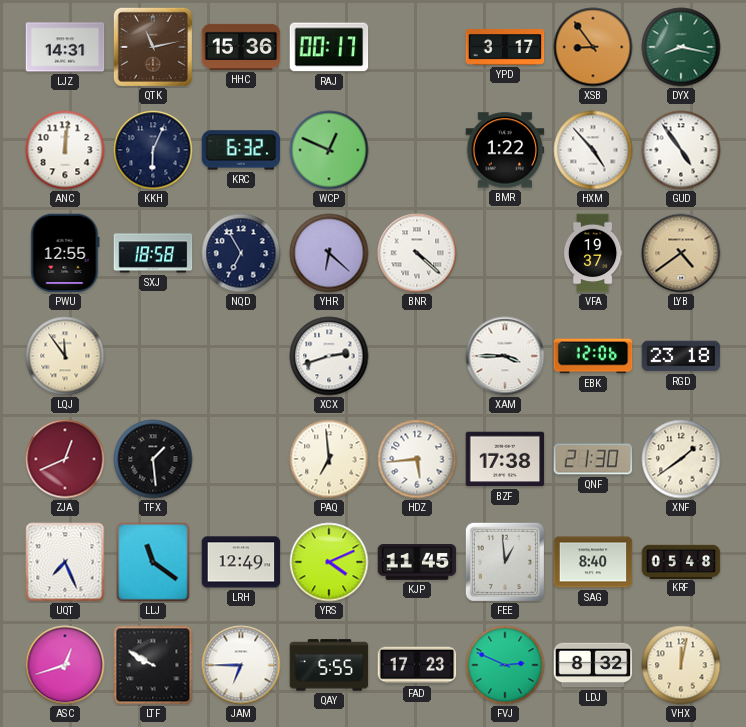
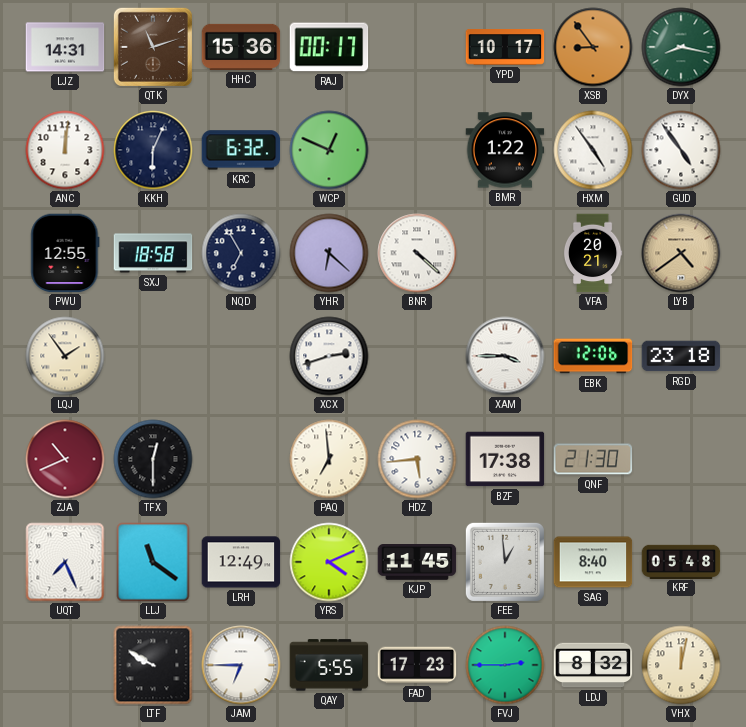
QTK: 11:13 -> 11:12 (153, 47)
YPD: 3:17 -> 10:17 (505, 48)
HXM: 4:53 -> 4:54 (593, 150)
VFA: 19:37 -> 20:21 (593, 253)
LQJ: 11:54 -> 1:54 (65, 356)
ZJA: 12:41 -> 10:41 (65, 459)
TFX: 1:29 -> 12:30 (153, 459)
XNF: 1:39 -> none (681, 459)
ASC: 12:42 -> none (65, 665)
FVJ: 2:49 -> 2:45 (505, 665)
